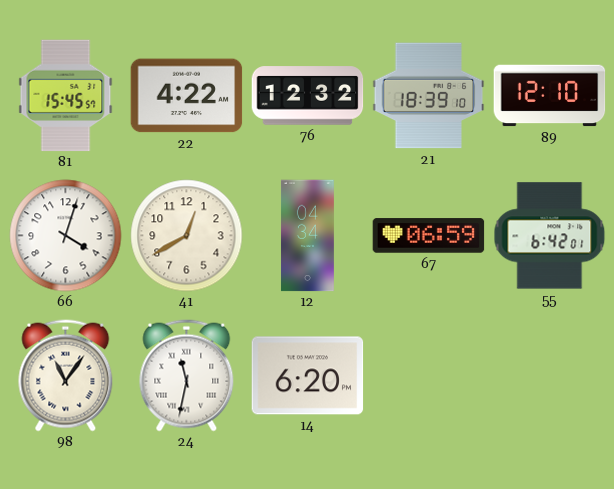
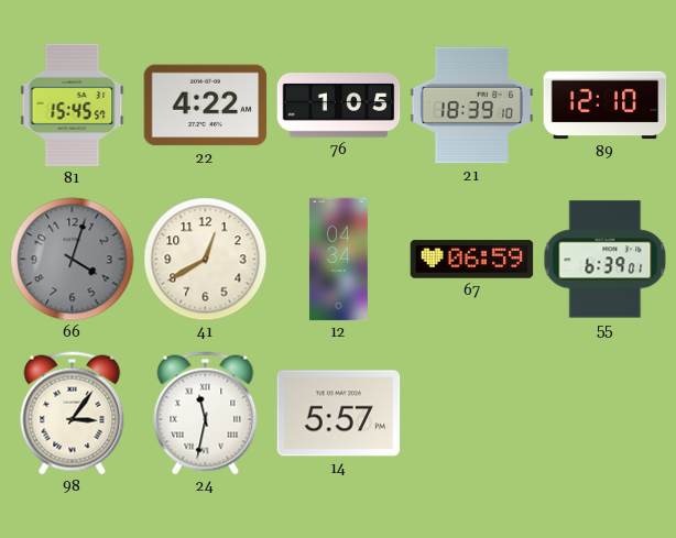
76: 12:32 -> 1:05 (339, 106)
66 dial: white -> grey (73, 260)
55: 6:42 -> 6:39 (606, 260)
98: 11:06 -> 3:06 (73, 414)
14: 6:20 -> 5:57 (339, 414)
